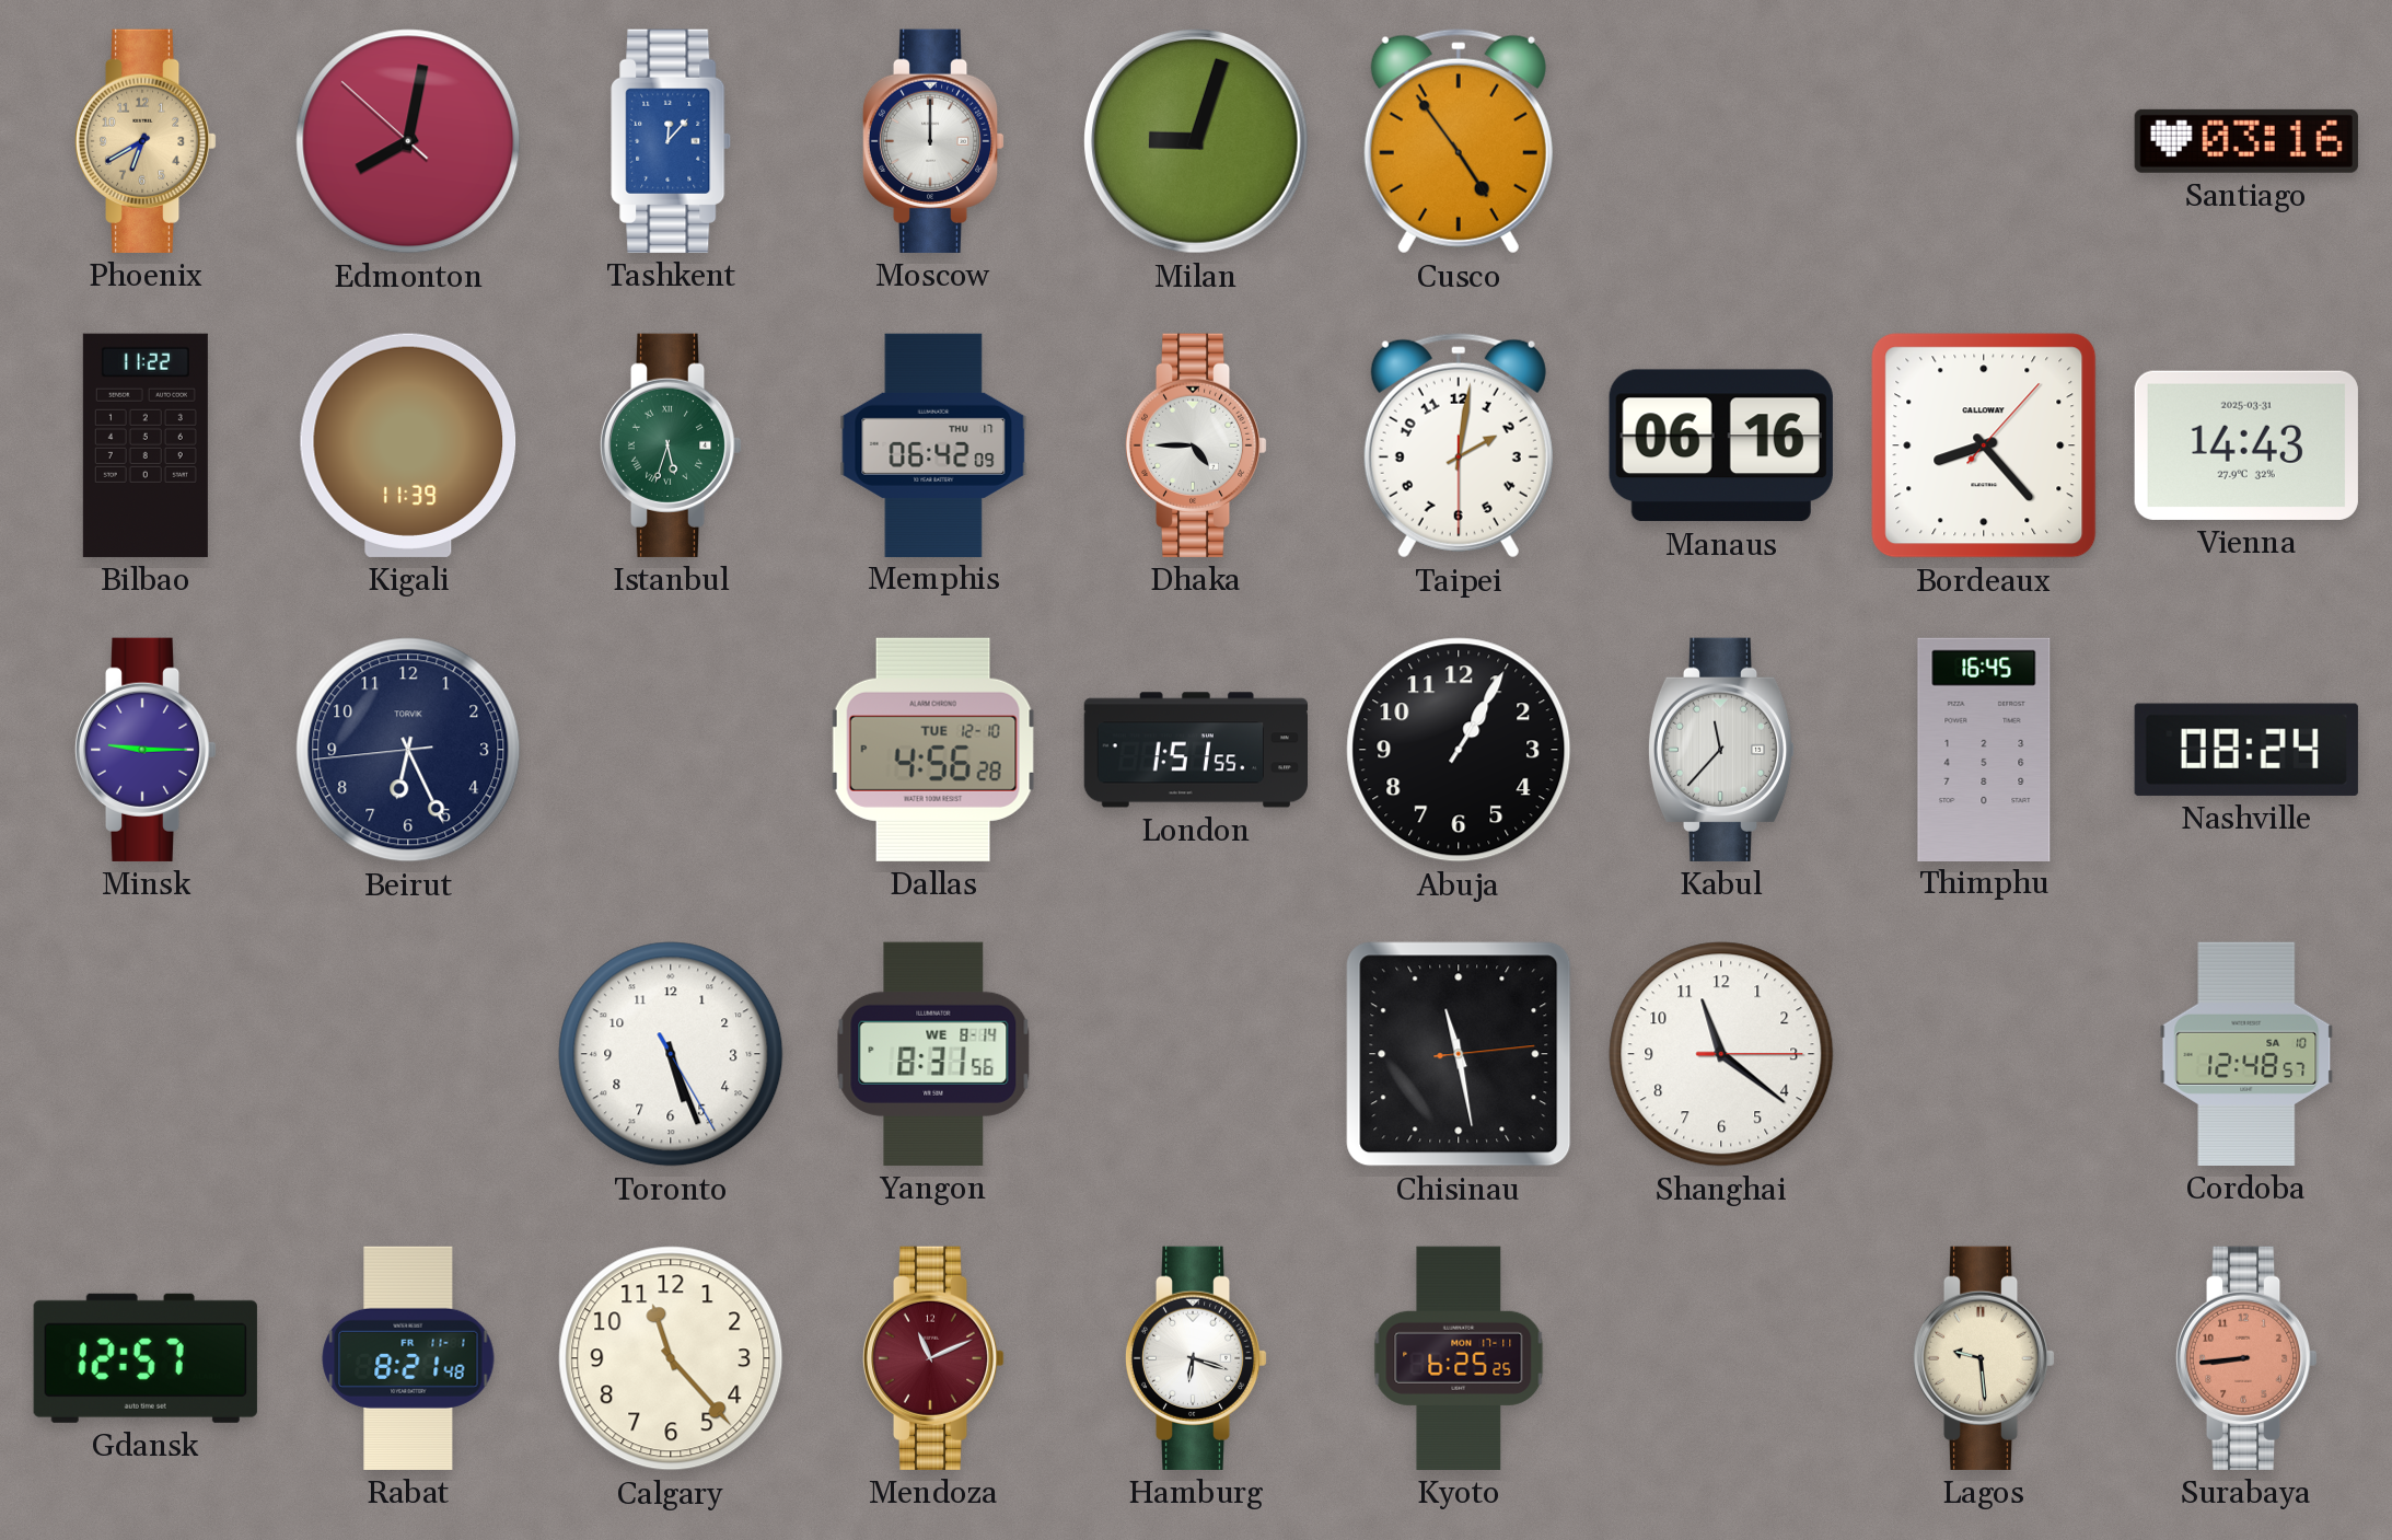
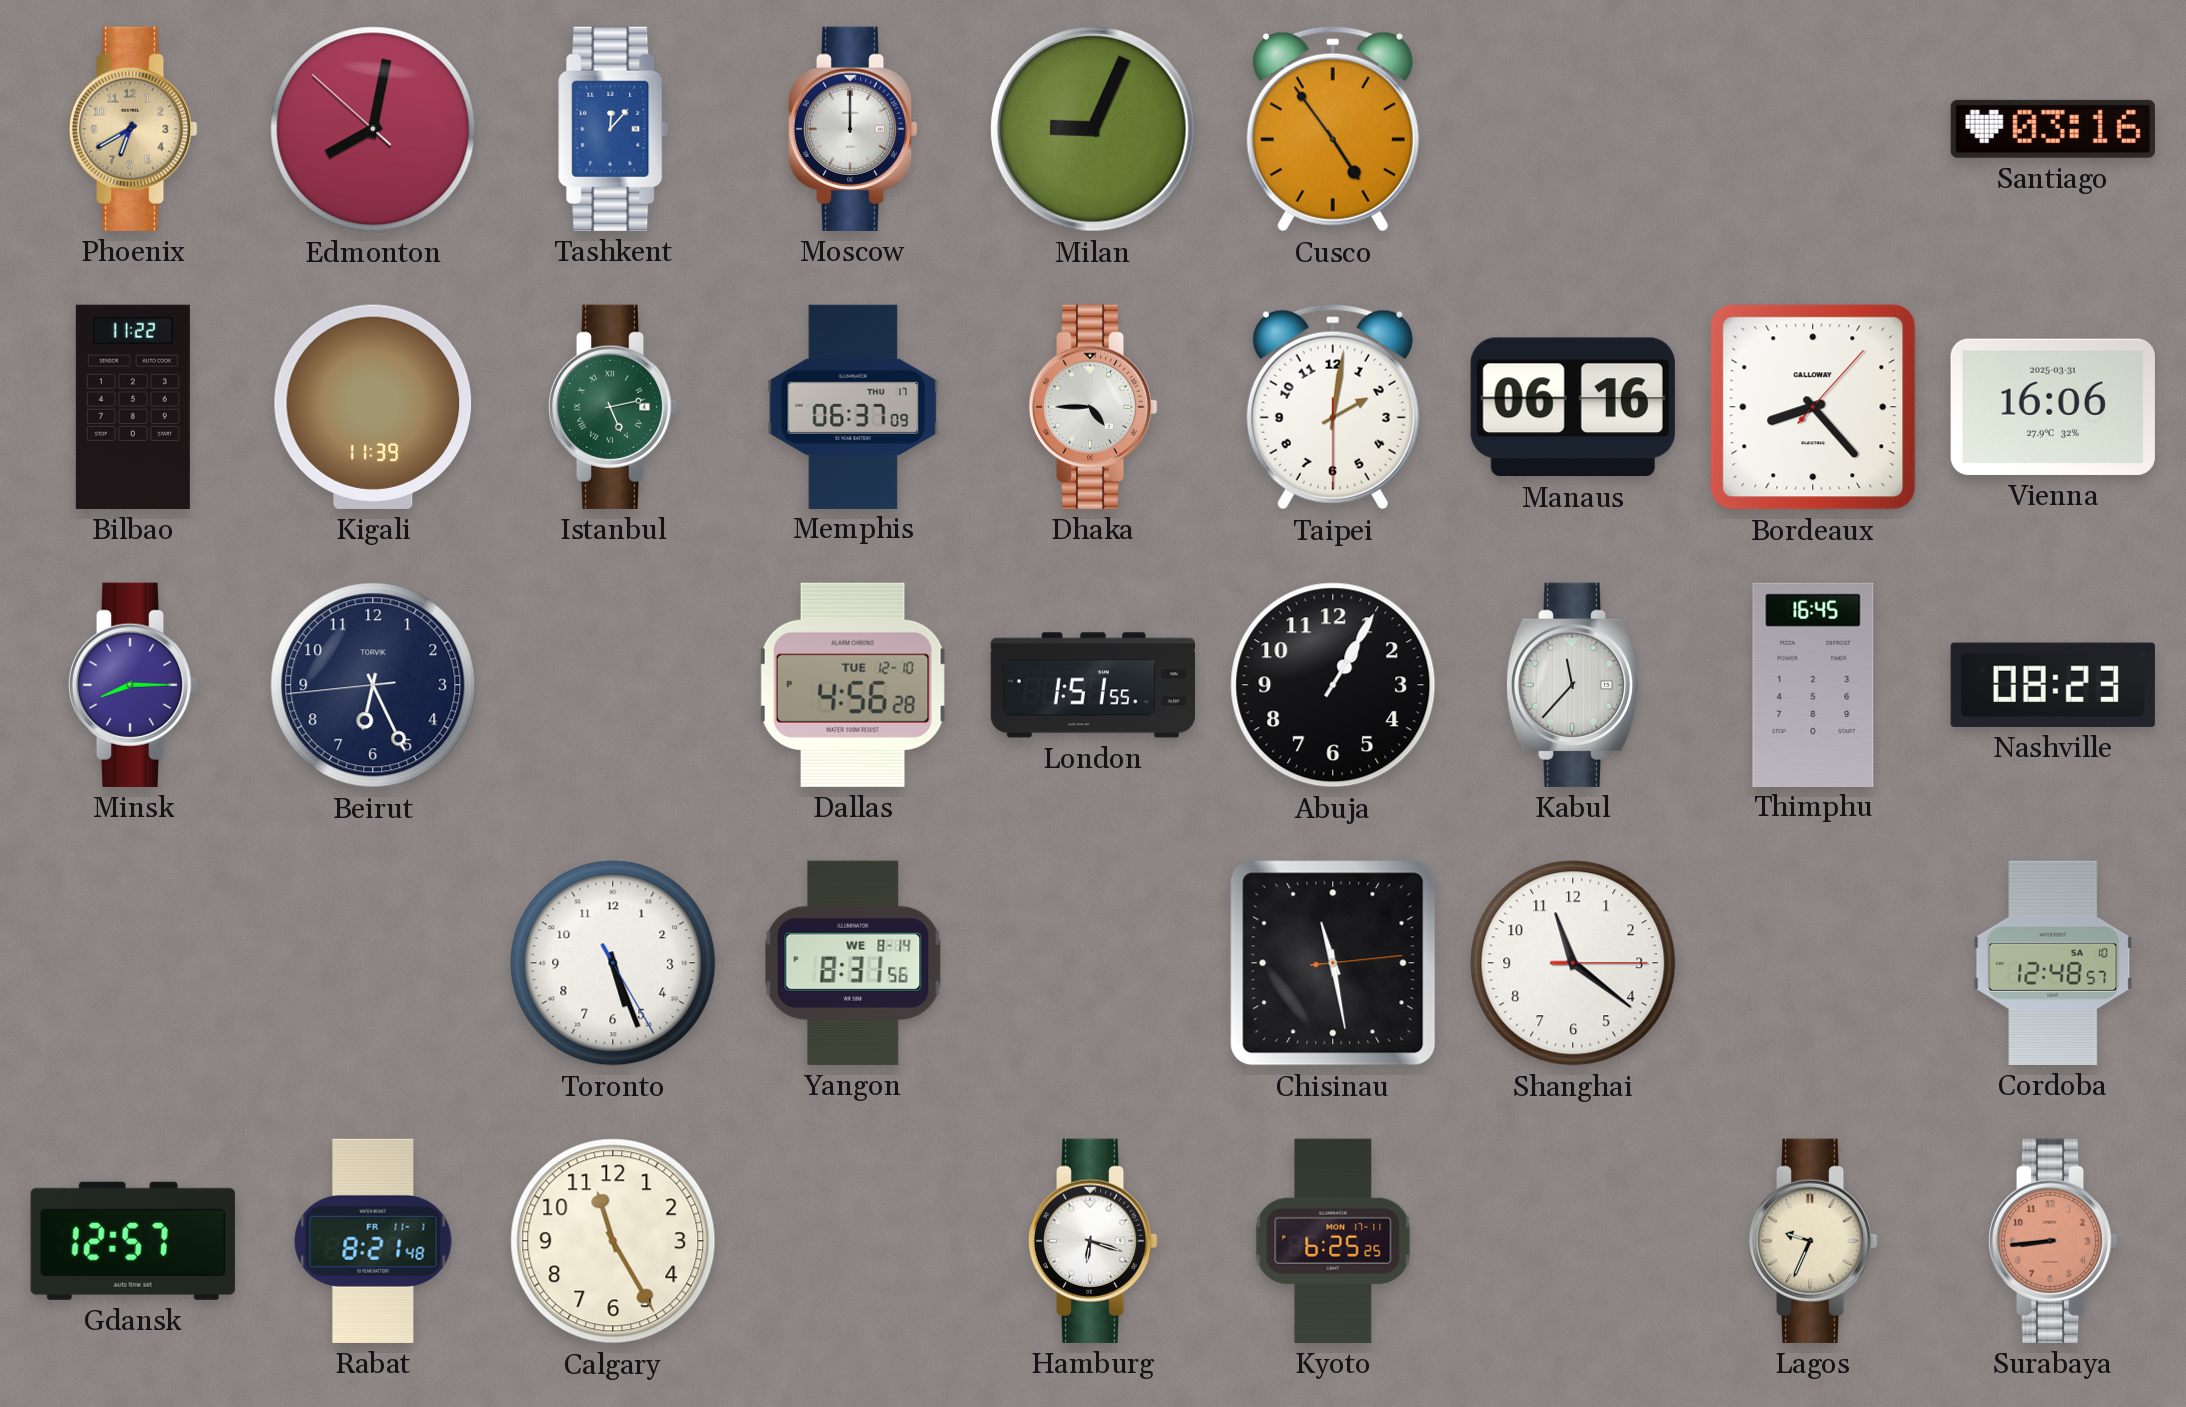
Milan: 9:03 -> 9:04 (1093, 129)
Istanbul: 5:33 -> 5:13 (613, 407)
Memphis: 06:42 -> 06:37 (853, 406)
Vienna: 14:43 -> 16:06 (2053, 407)
Minsk: 9:15 -> 8:15 (133, 685)
Nashville: 08:24 -> 08:23 (2053, 685)
Calgary: 11:23 -> 11:25 (613, 1241)
Mendoza: 11:11 -> none (933, 1358)
Lagos: 9:29 -> 9:34 (1813, 1241)
